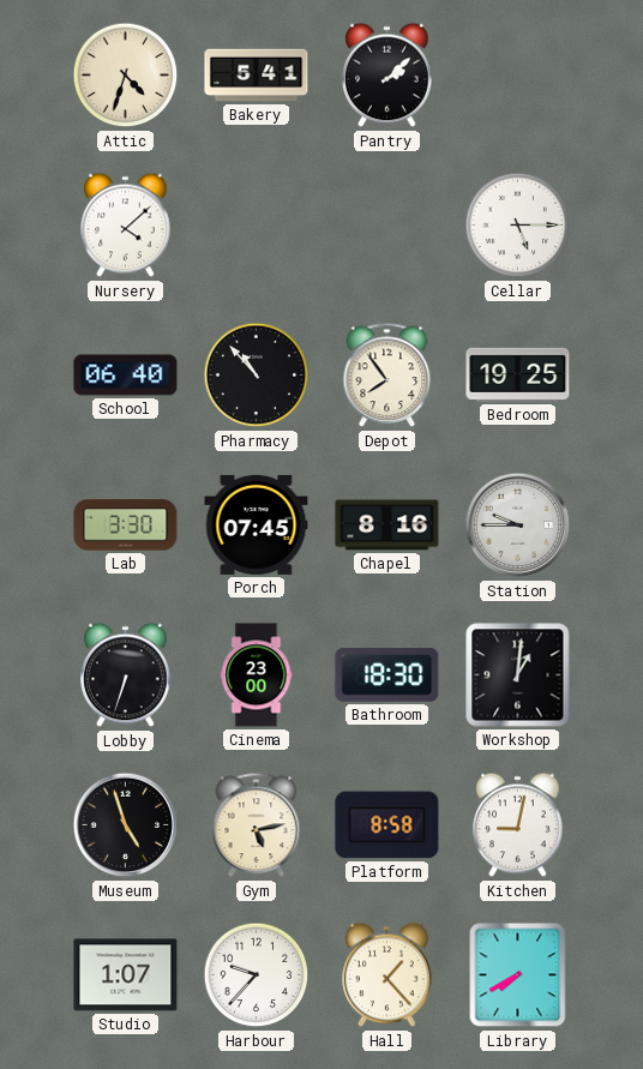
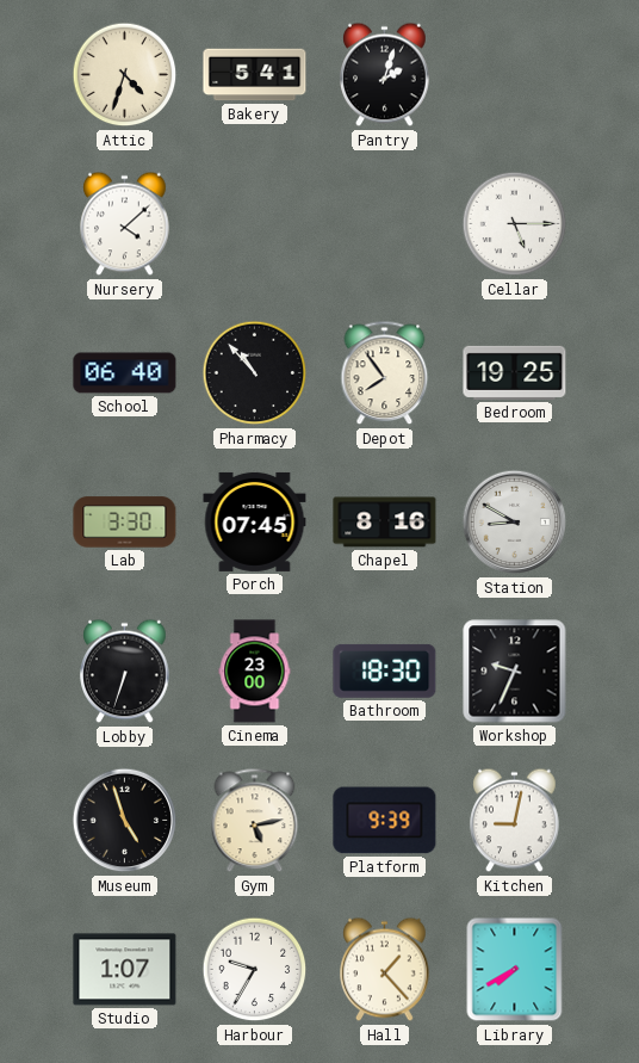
Pantry: 2:08 -> 2:03 (385, 75)
Station: 9:45 -> 8:50 (515, 523)
Workshop: 1:01 -> 9:34 (515, 672)
Platform: 8:58 -> 9:39 (385, 821)
Harbour: 9:37 -> 9:35 (255, 970)
